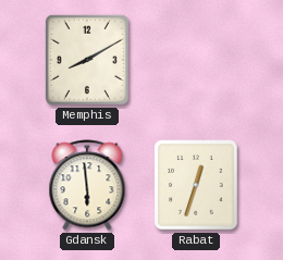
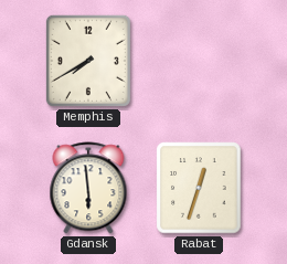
Memphis: 8:10 -> 7:40 (88, 61)
